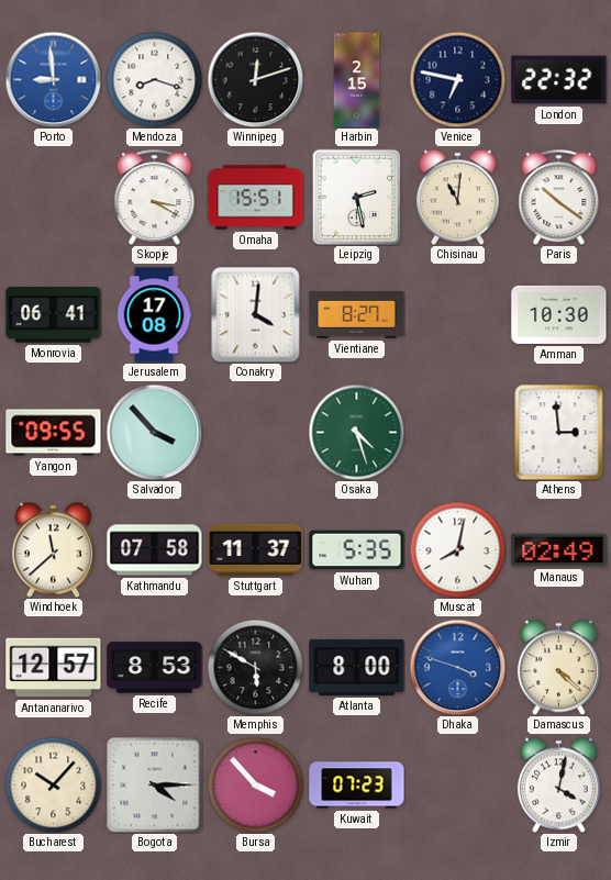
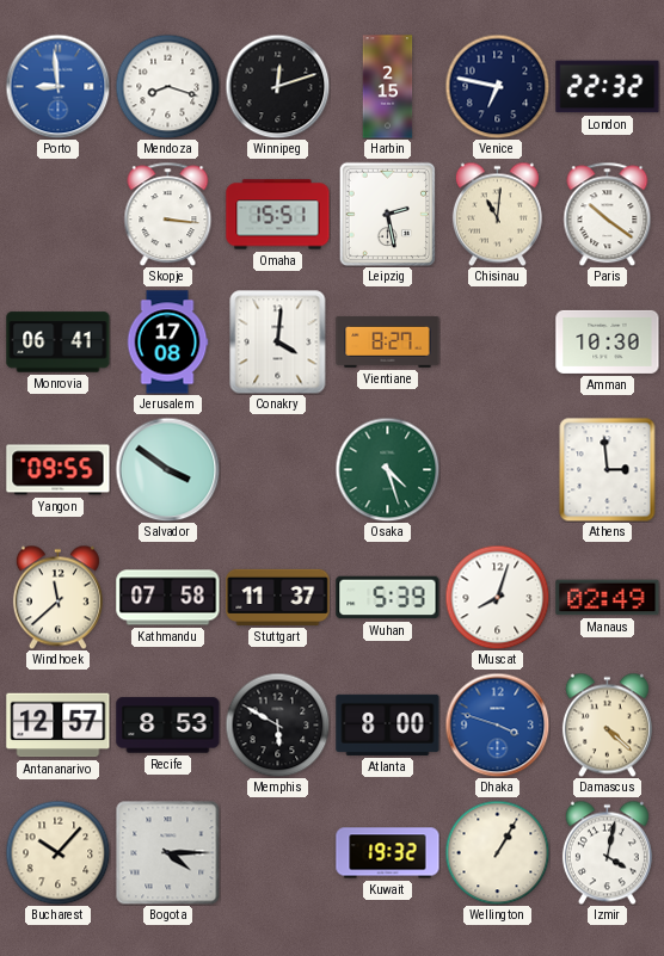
Skopje: 3:20 -> 3:16 (168, 214)
Salvador: 3:53 -> 3:51 (167, 469)
Wuhan: 5:35 -> 5:39 (388, 598)
Muscat: 8:02 -> 8:03 (497, 597)
Bursa: 3:53 -> none (255, 784)
Kuwait: 07:23 -> 19:32 (388, 853)
Wellington: none -> 1:05 (497, 852)
